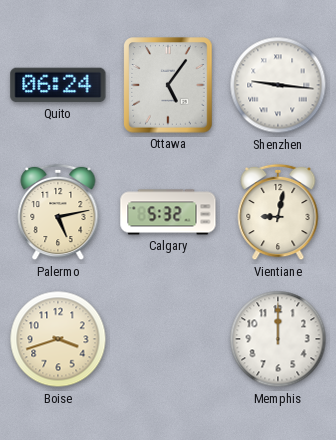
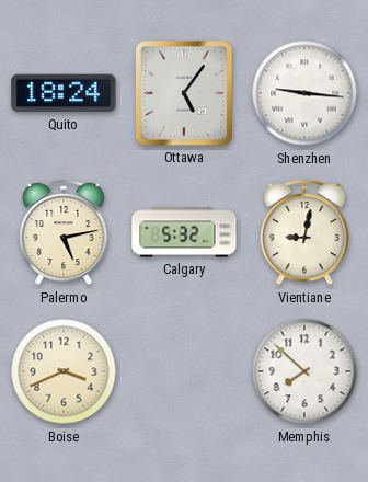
Quito: 06:24 -> 18:24 (64, 93)
Boise: 3:42 -> 3:41 (64, 371)
Memphis: 12:00 -> 7:52 (304, 371)
